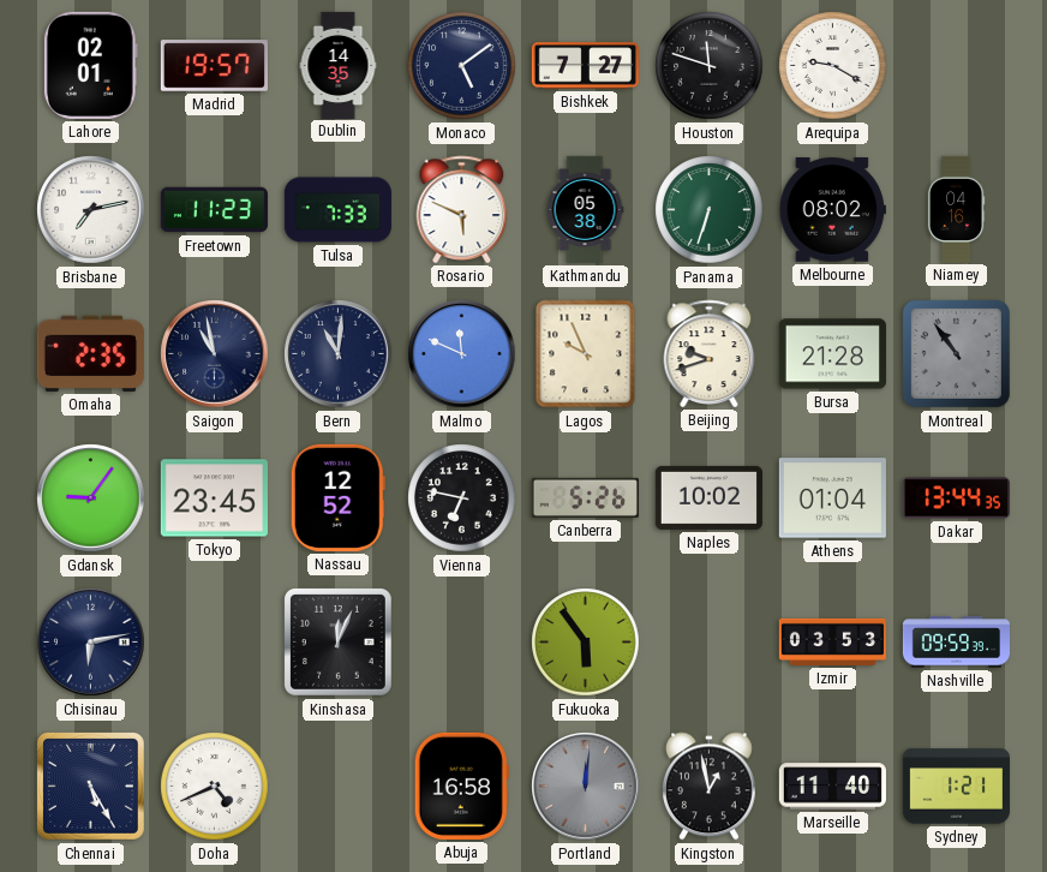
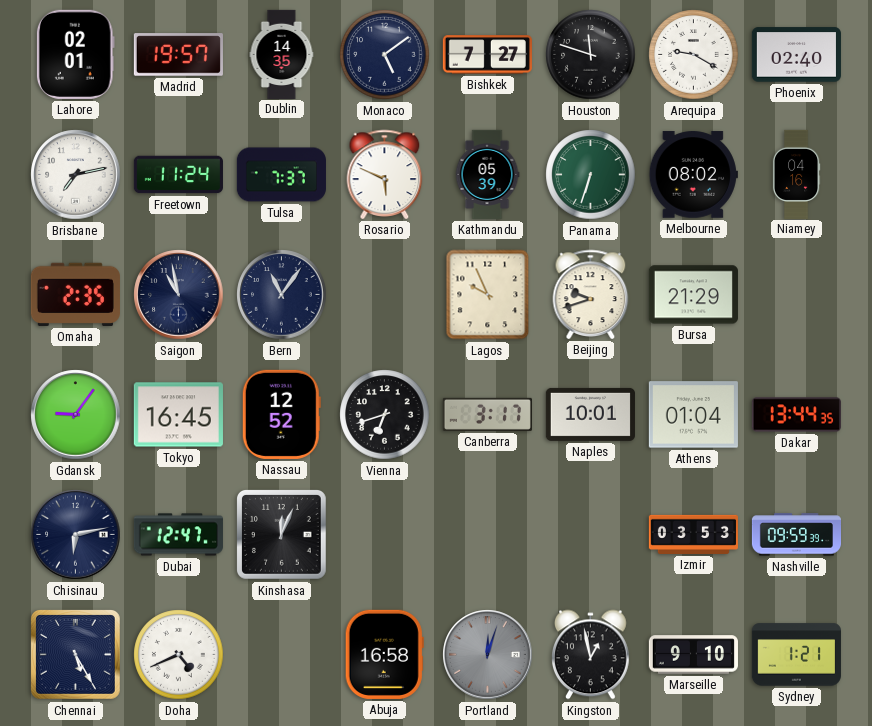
Phoenix: none -> 02:40 (796, 55)
Freetown: 11:23 -> 11:24 (178, 175)
Tulsa: 7:33 -> 7:37 (281, 175)
Kathmandu: 05:38 -> 05:39 (487, 174)
Bern: 11:01 -> 11:06 (282, 295)
Malmo: 11:49 -> none (462, 354)
Bursa: 21:28 -> 21:29 (693, 295)
Montreal: 10:54 -> none (956, 353)
Tokyo: 23:45 -> 16:45 (178, 415)
Vienna: 6:47 -> 6:42 (385, 415)
Canberra: 5:26 -> 3:17 (487, 414)
Naples: 10:02 -> 10:01 (590, 414)
Dubai: none -> 12:47 (178, 535)
Fukuoka: 5:54 -> none (586, 643)
Portland: 12:01 -> 12:03 (488, 655)
Marseille: 11:40 -> 9:10 (693, 655)
